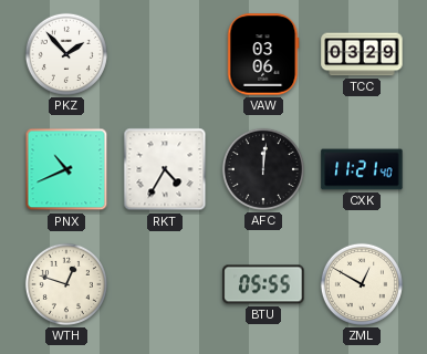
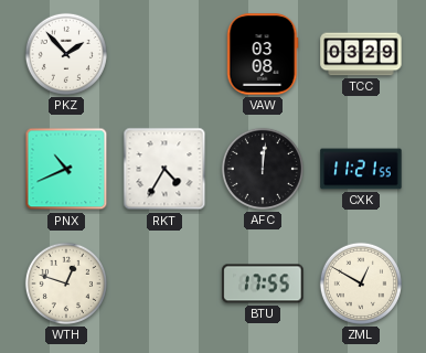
VAW: 03:06 -> 03:08 (263, 54)
CXK: 11:21:40 -> 11:21:55 (361, 169)
BTU: 05:55 -> 17:55 (263, 284)
